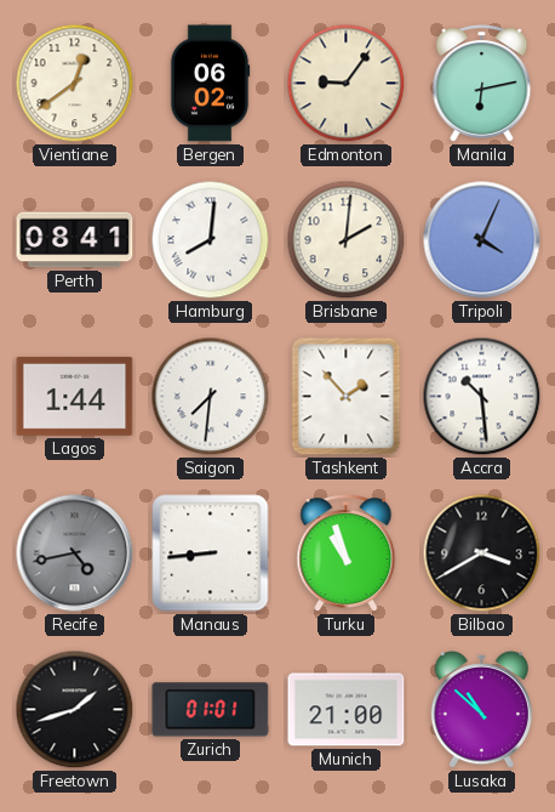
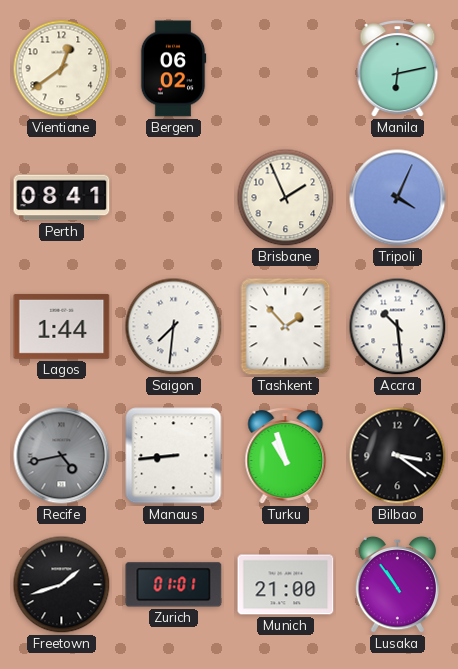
Edmonton: 9:06 -> none (347, 84)
Hamburg: 8:01 -> none (211, 240)
Brisbane: 2:01 -> 1:56 (286, 198)
Bilbao: 3:40 -> 3:21 (398, 456)
Lusaka: 10:52 -> 10:54 (397, 585)
